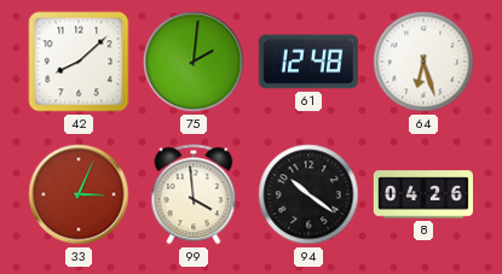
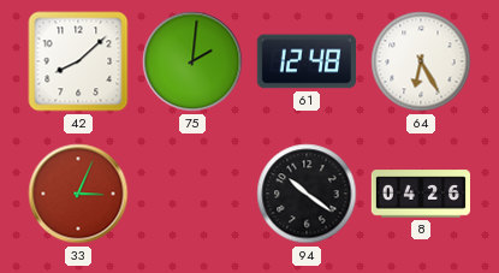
64: 6:27 -> 6:25 (421, 61)
99: 3:59 -> none (194, 194)
